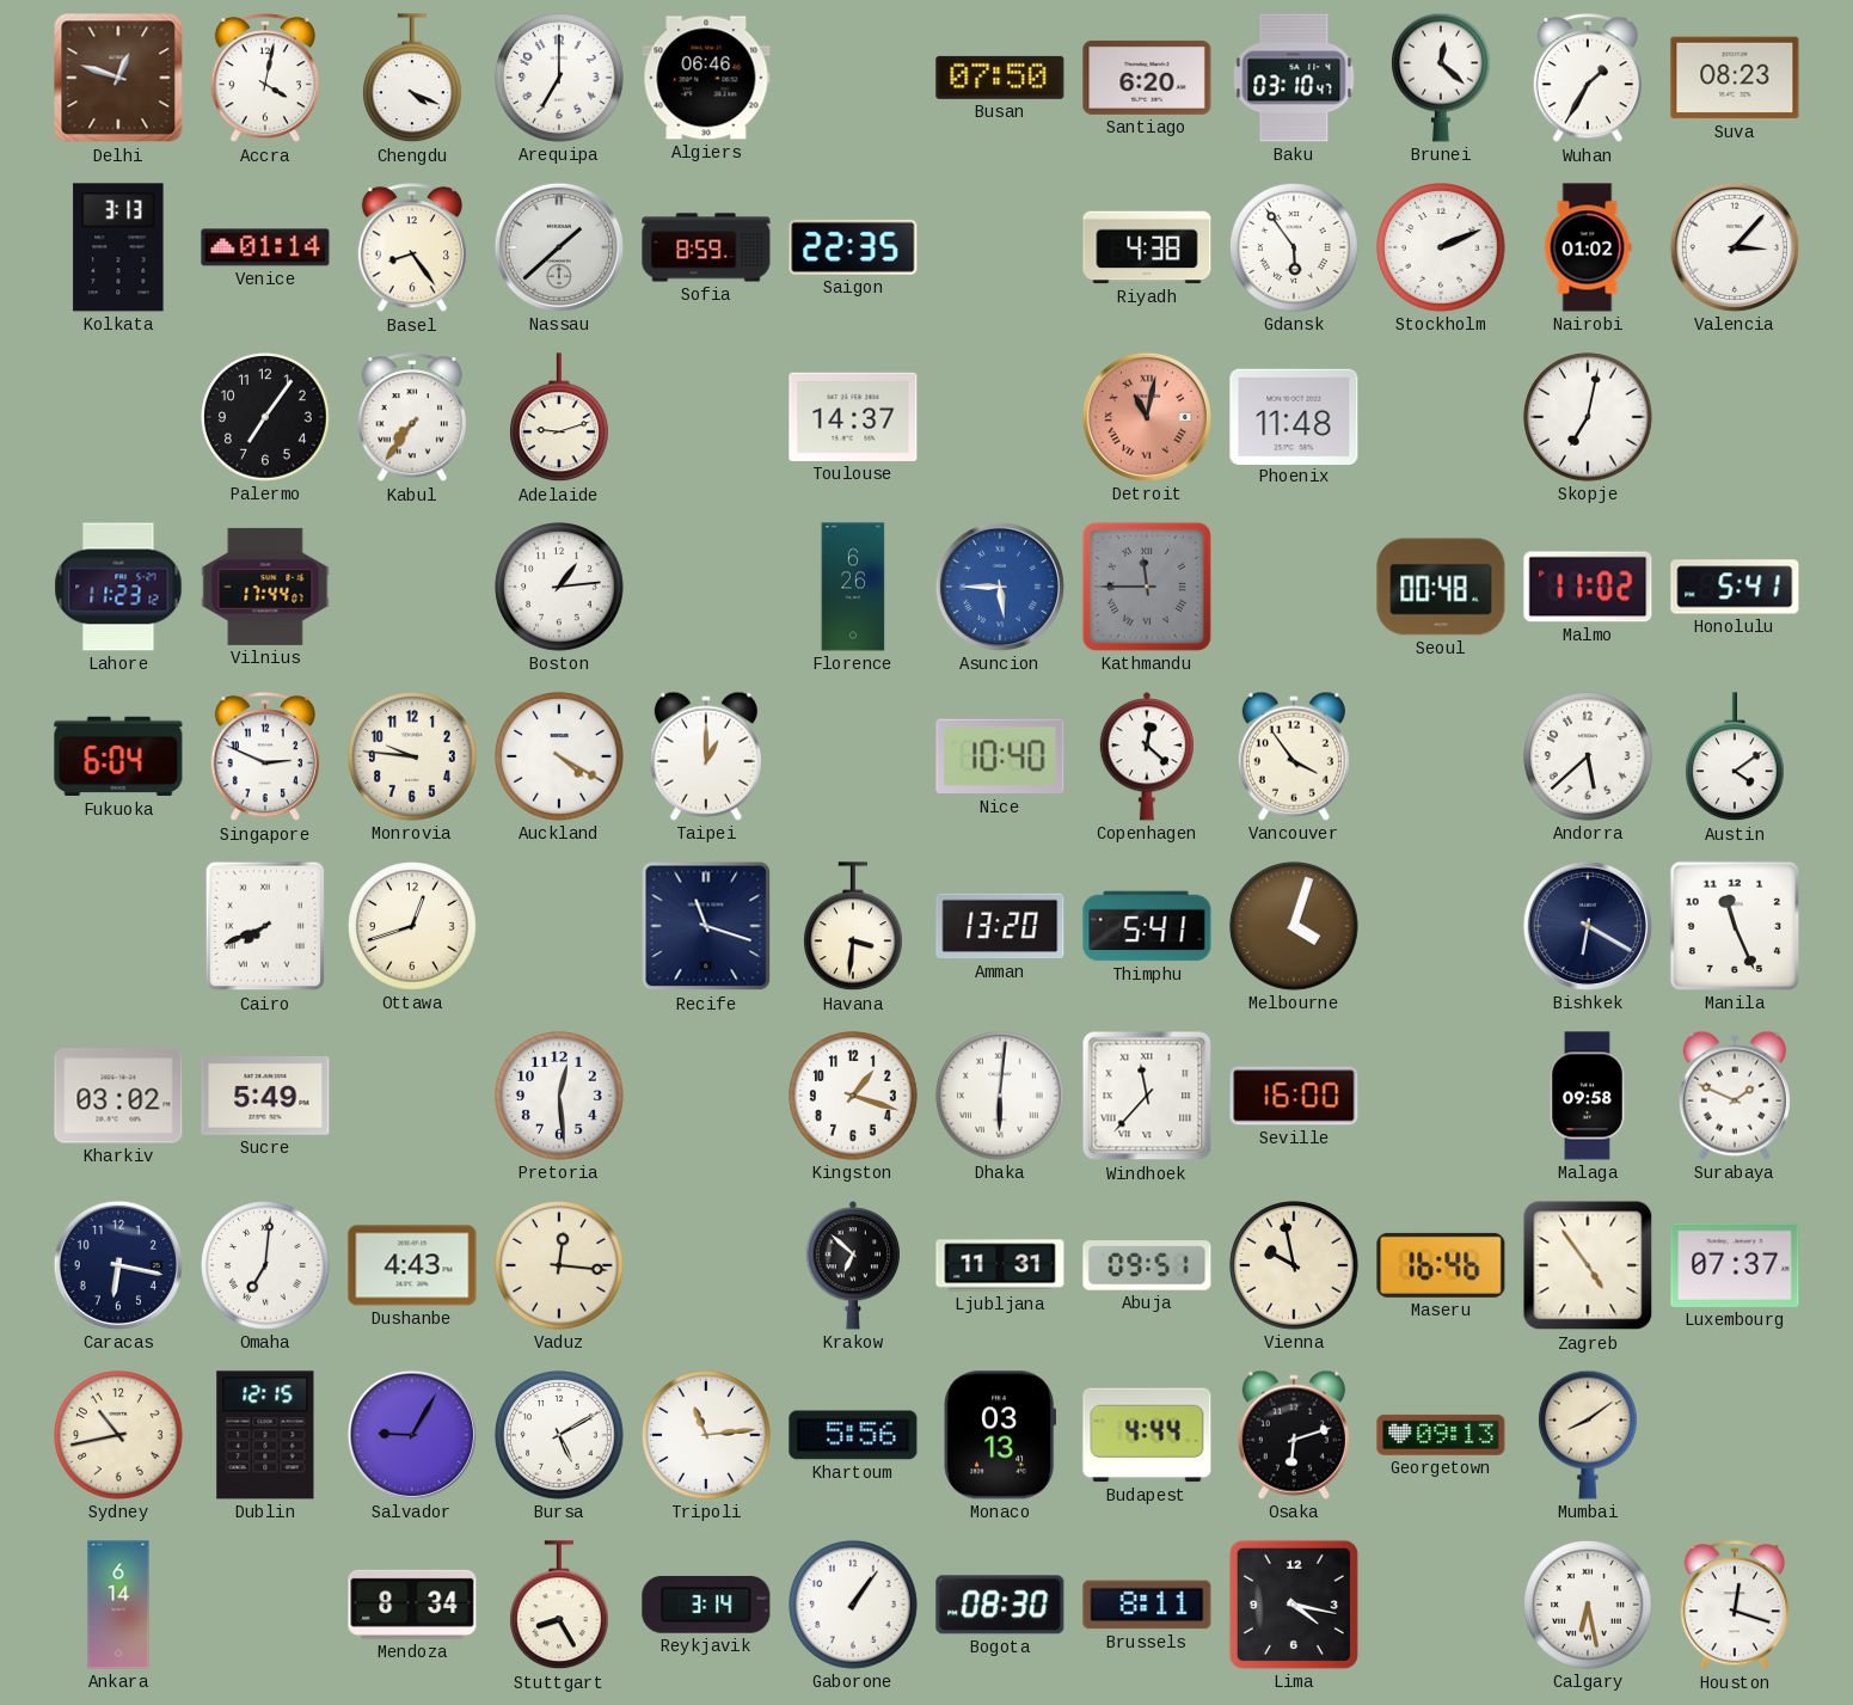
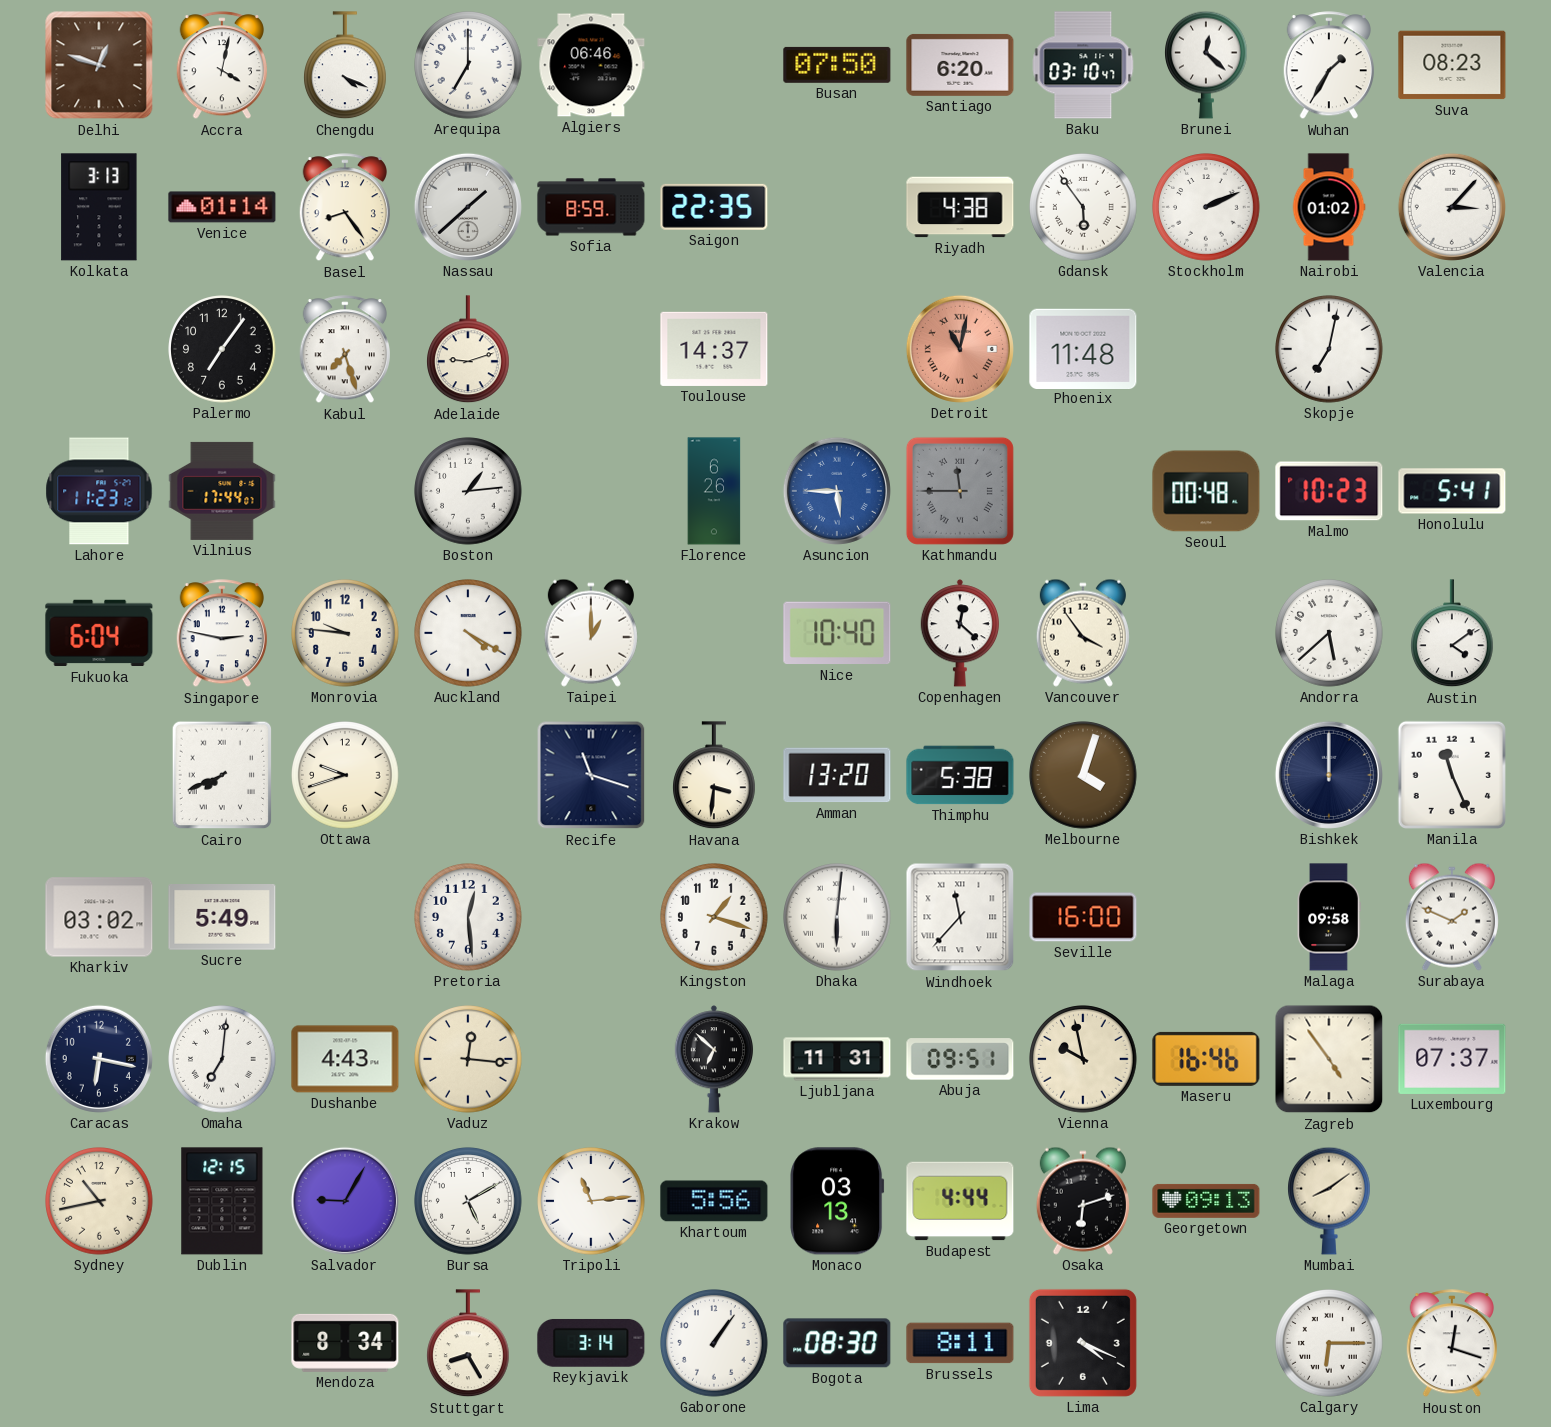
Kabul: 7:36 -> 7:27 (345, 350)
Malmo: 11:02 -> 10:23 (1329, 491)
Singapore: 2:49 -> 2:47 (222, 634)
Ottawa: 12:42 -> 9:42 (345, 775)
Thimphu: 5:41 -> 5:38 (960, 775)
Bishkek: 6:20 -> 12:00 (1329, 775)
Ankara: 6:14 -> none (118, 1605)
Lima: 4:17 -> 4:19 (1083, 1343)
Calgary: 6:28 -> 6:15 (1329, 1343)
